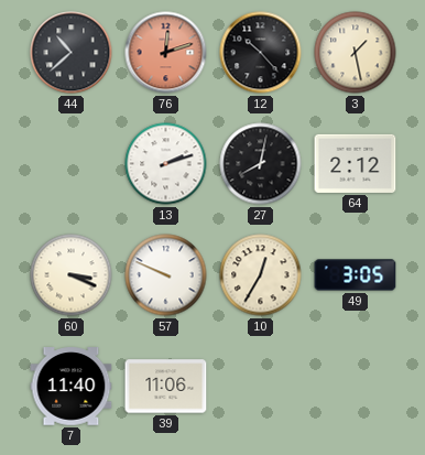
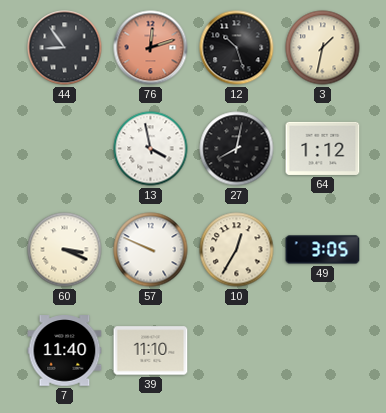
44: 10:38 -> 8:54 (65, 48)
12: 10:23 -> 10:27 (237, 48)
3: 1:28 -> 1:32 (323, 48)
13: 2:12 -> 3:58 (151, 149)
64: 2:12 -> 1:12 (323, 148)
39: 11:06 -> 11:10 (151, 351)
